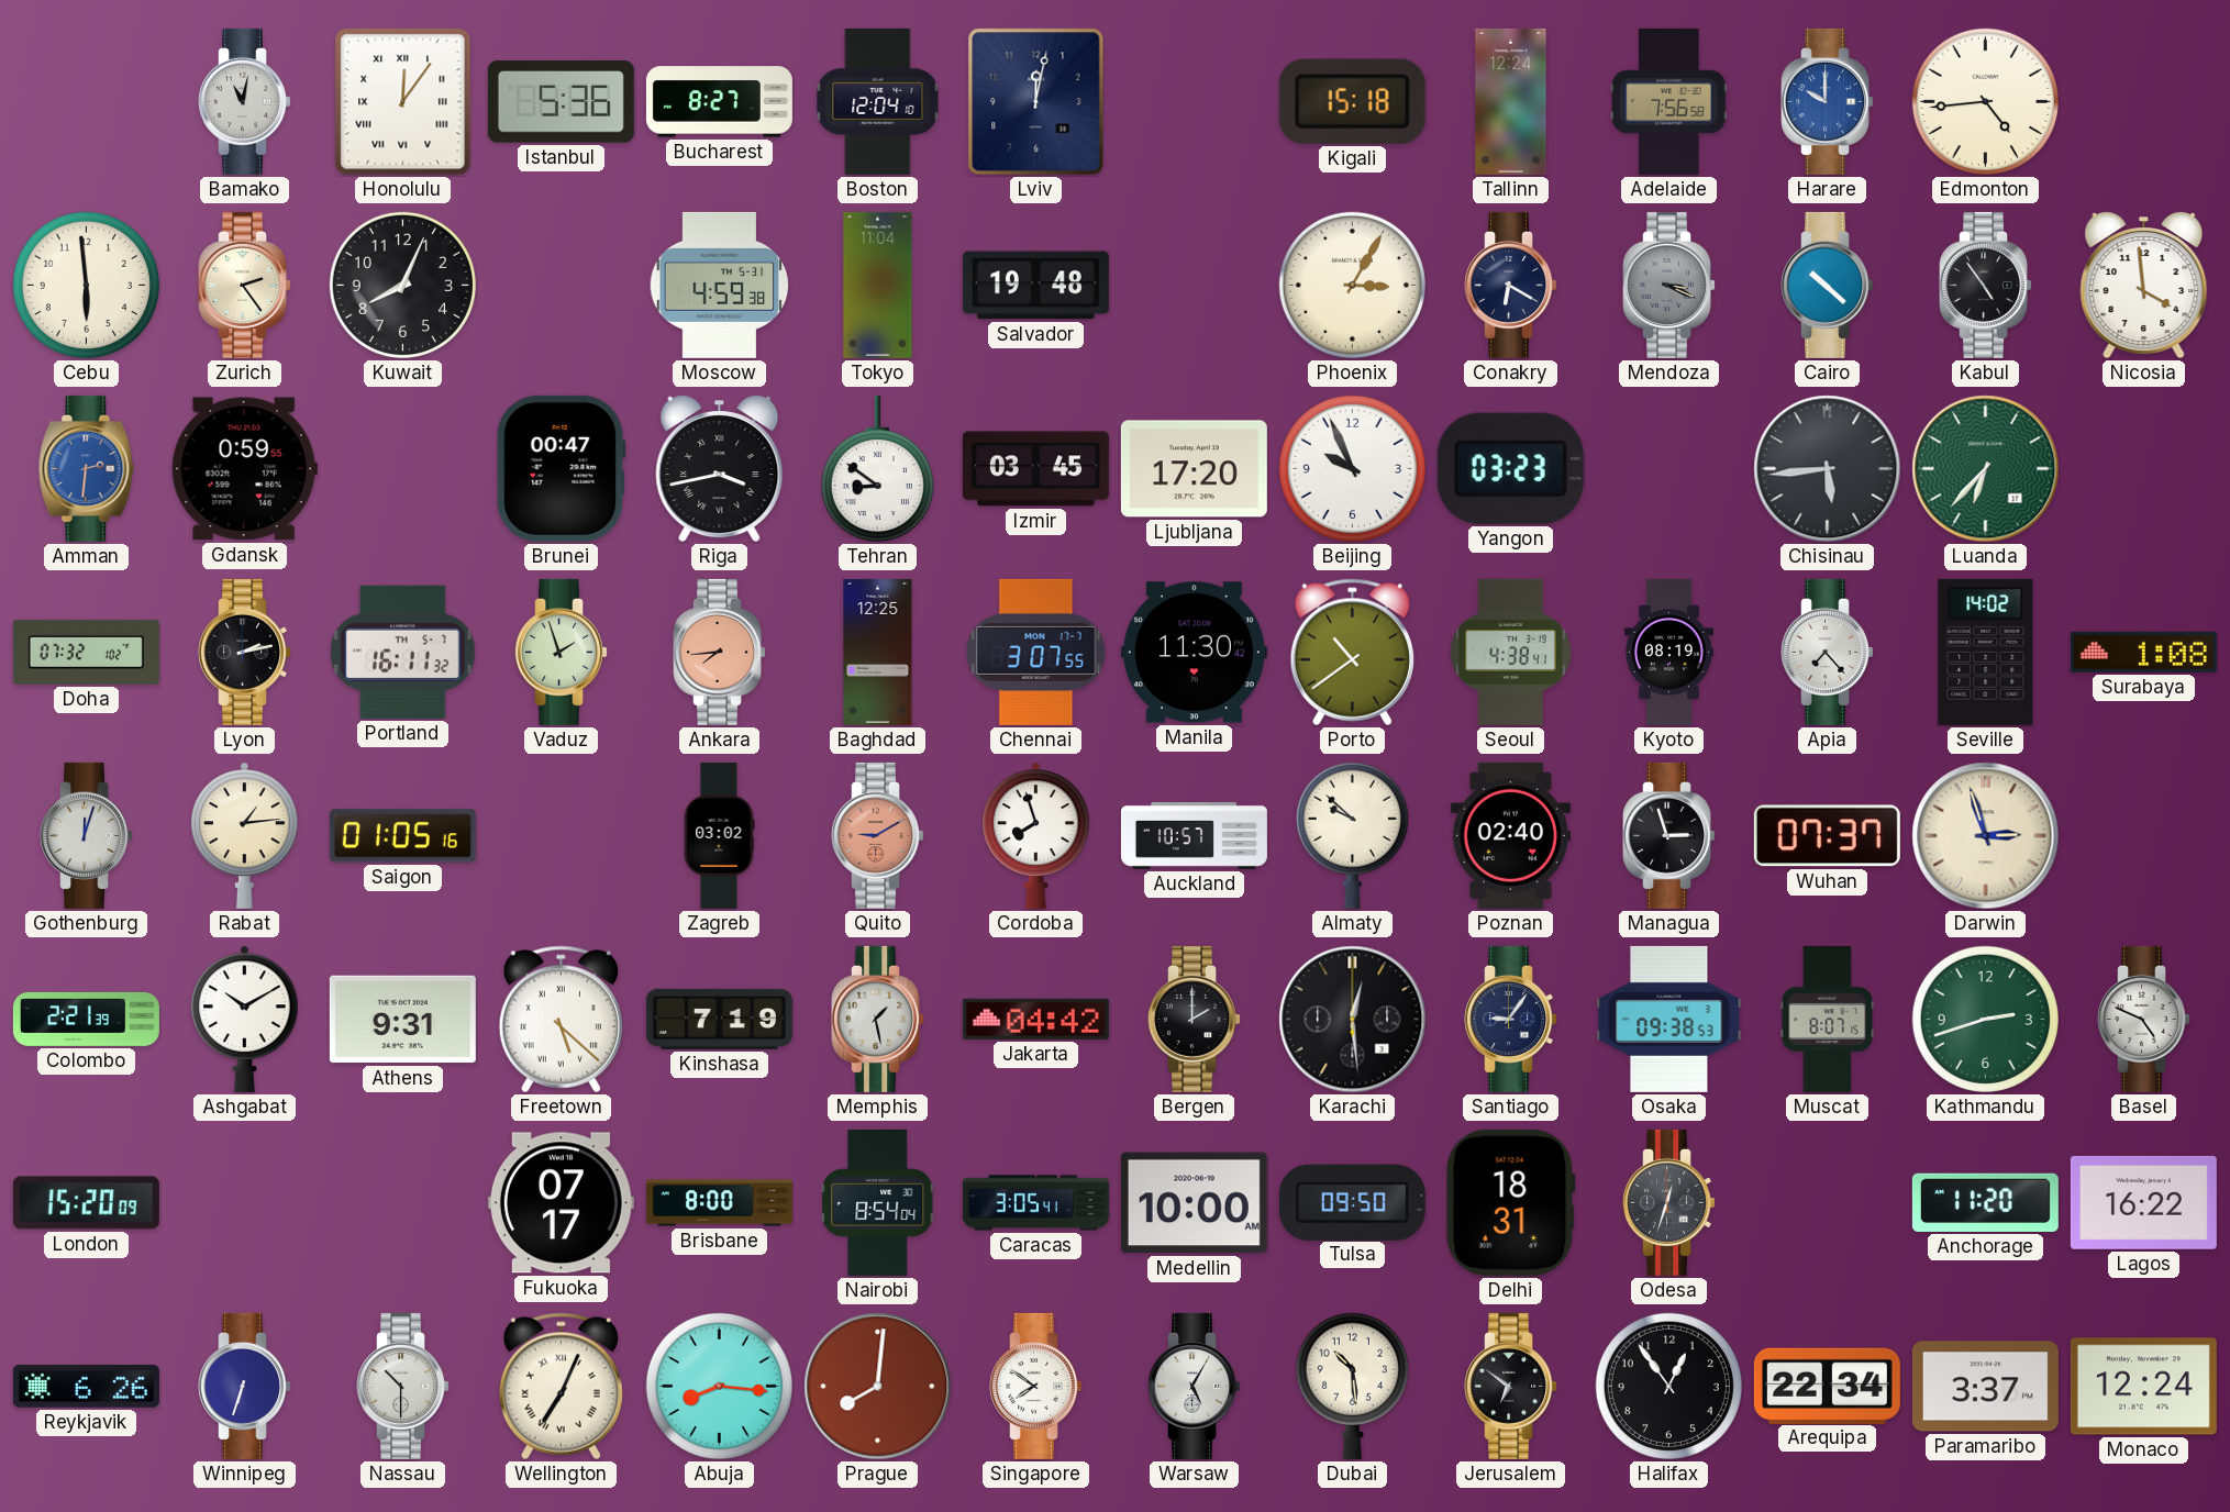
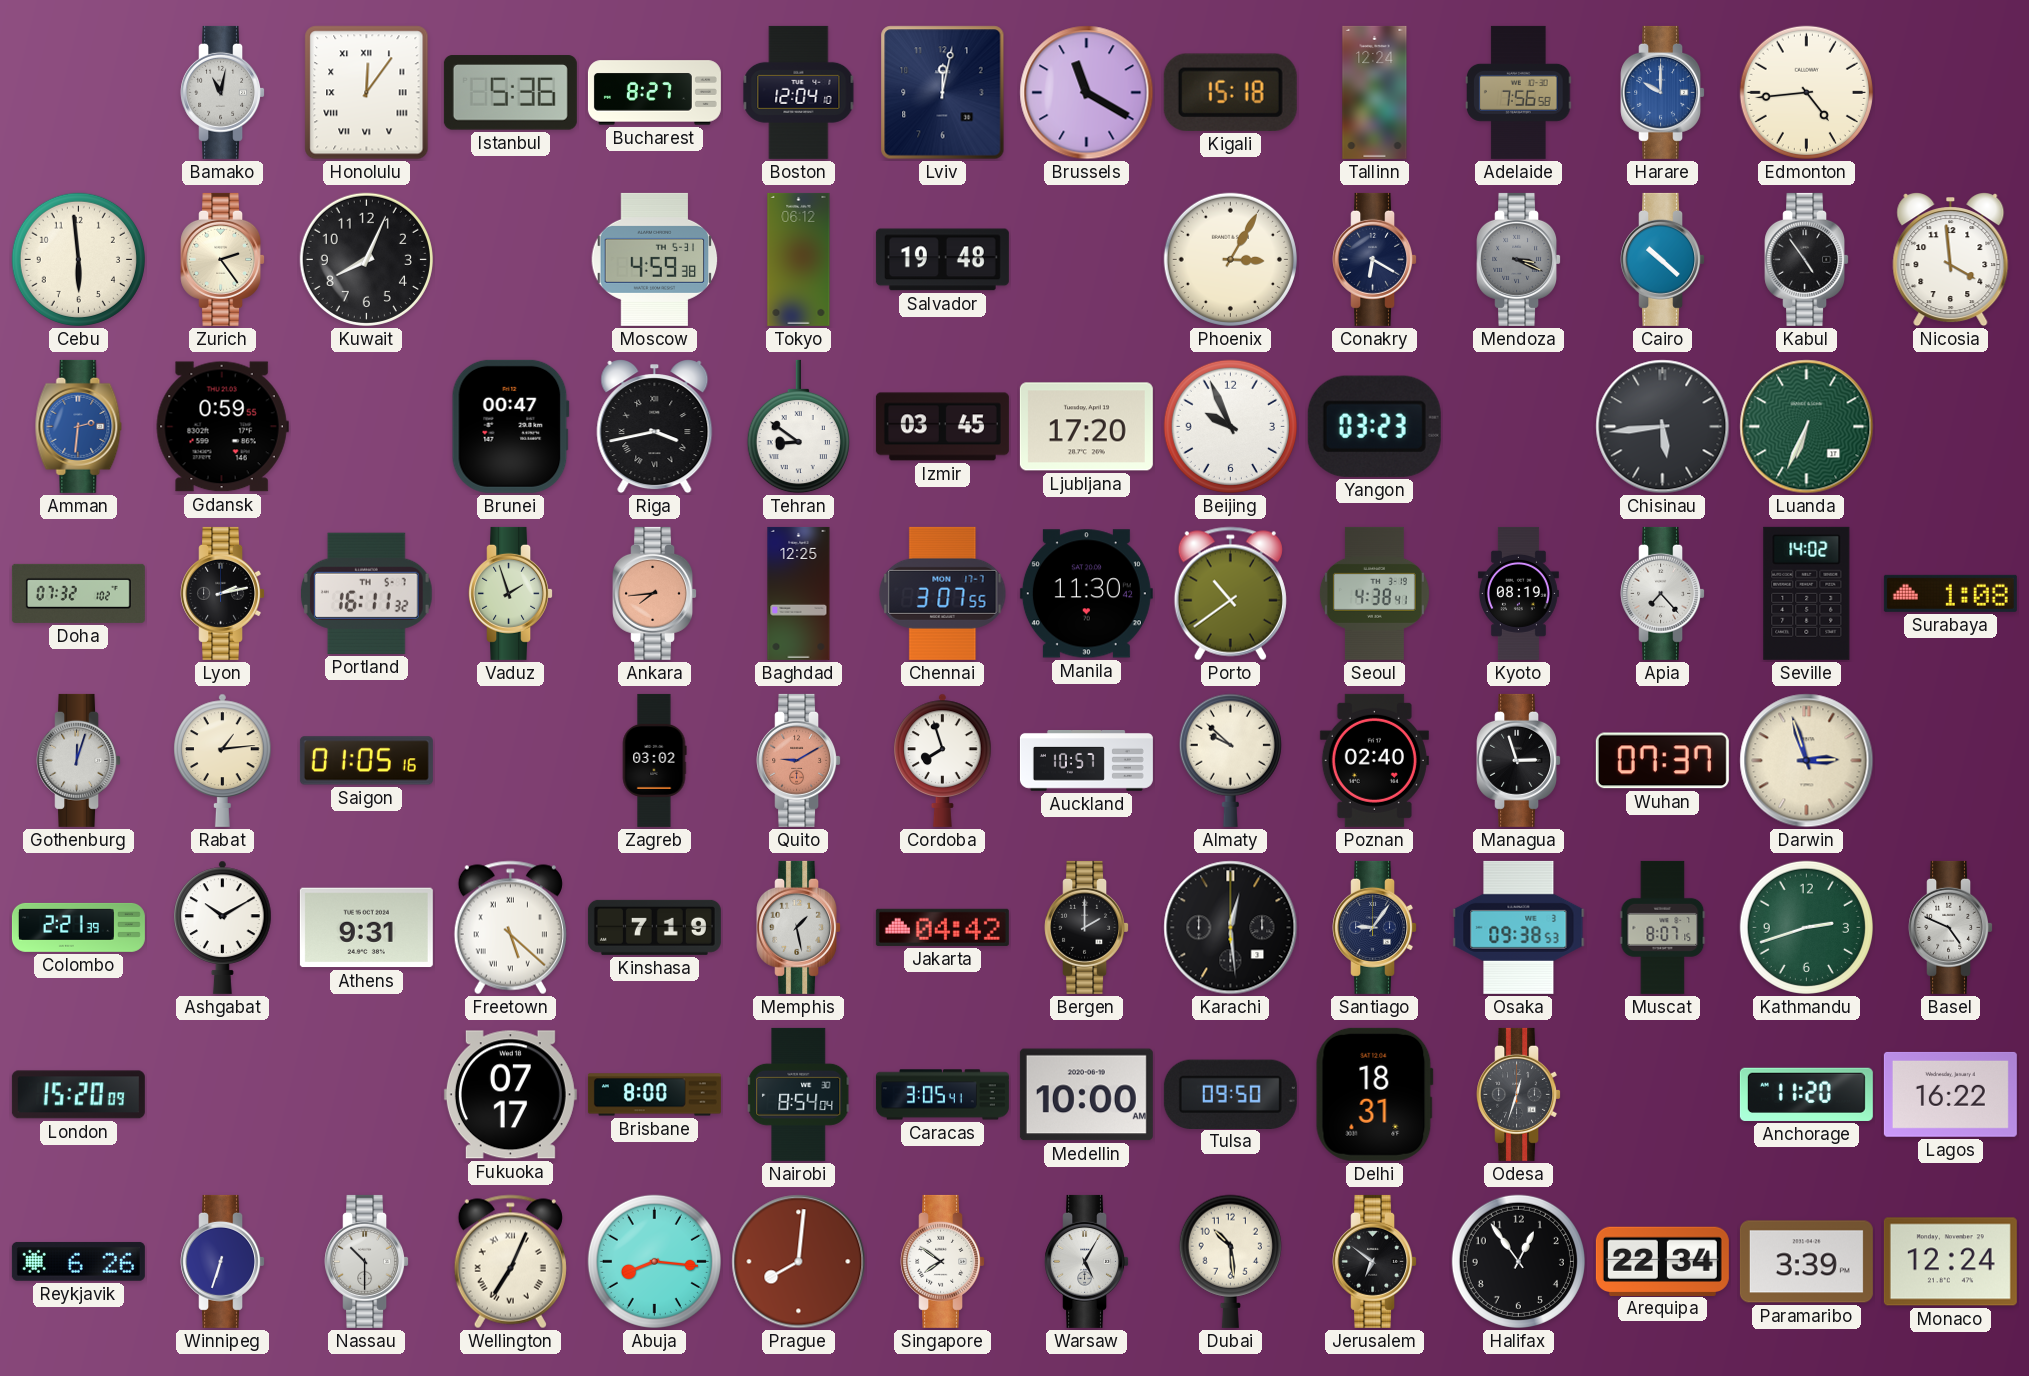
Brussels: none -> 11:20 (1087, 93)
Tokyo: 11:04 -> 06:12 (799, 259)
Luanda: 6:37 -> 6:34 (1807, 427)
Paramaribo: 3:37 -> 3:39 (1806, 1262)
